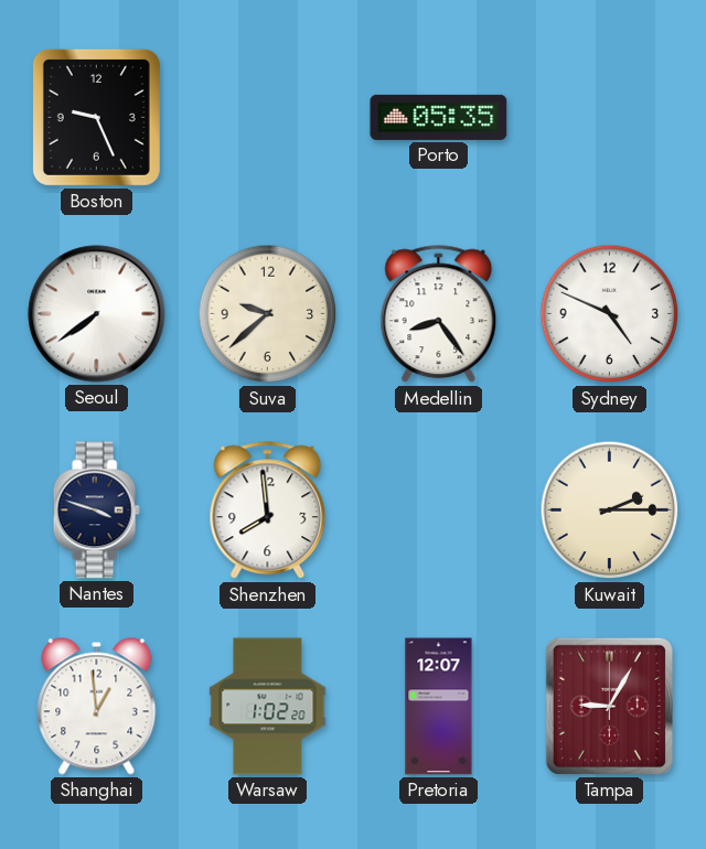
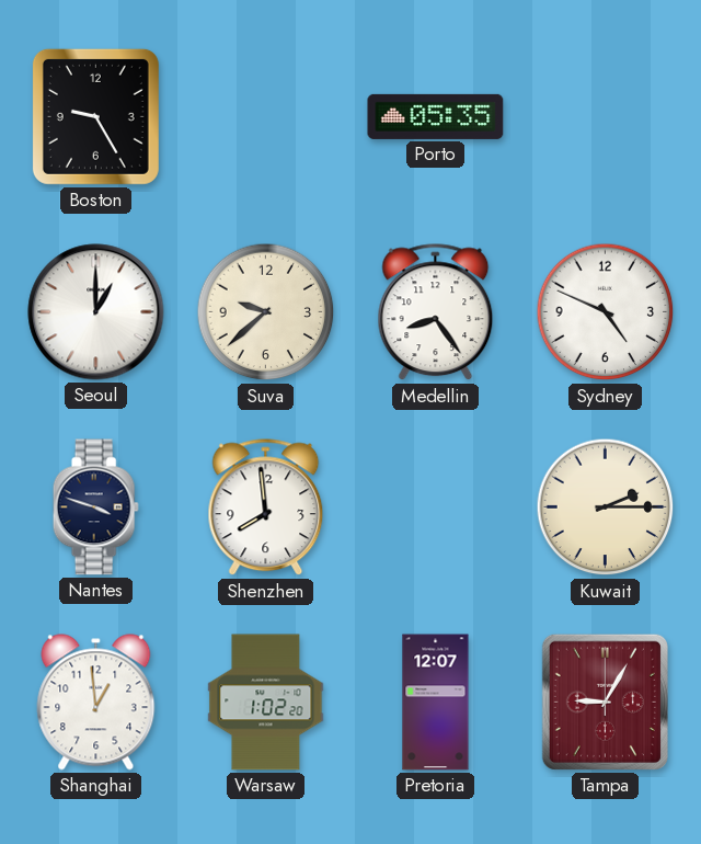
Boston: 9:26 -> 9:25 (95, 116)
Seoul: 7:39 -> 1:00 (96, 312)
